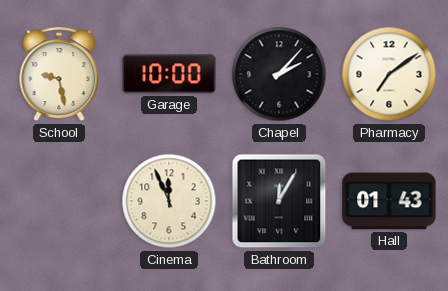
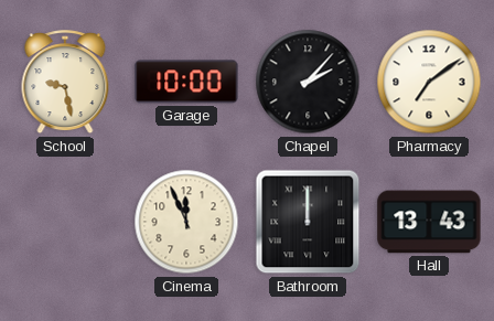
Bathroom: 12:05 -> 12:00 (308, 222)
Hall: 01:43 -> 13:43 (429, 222)
